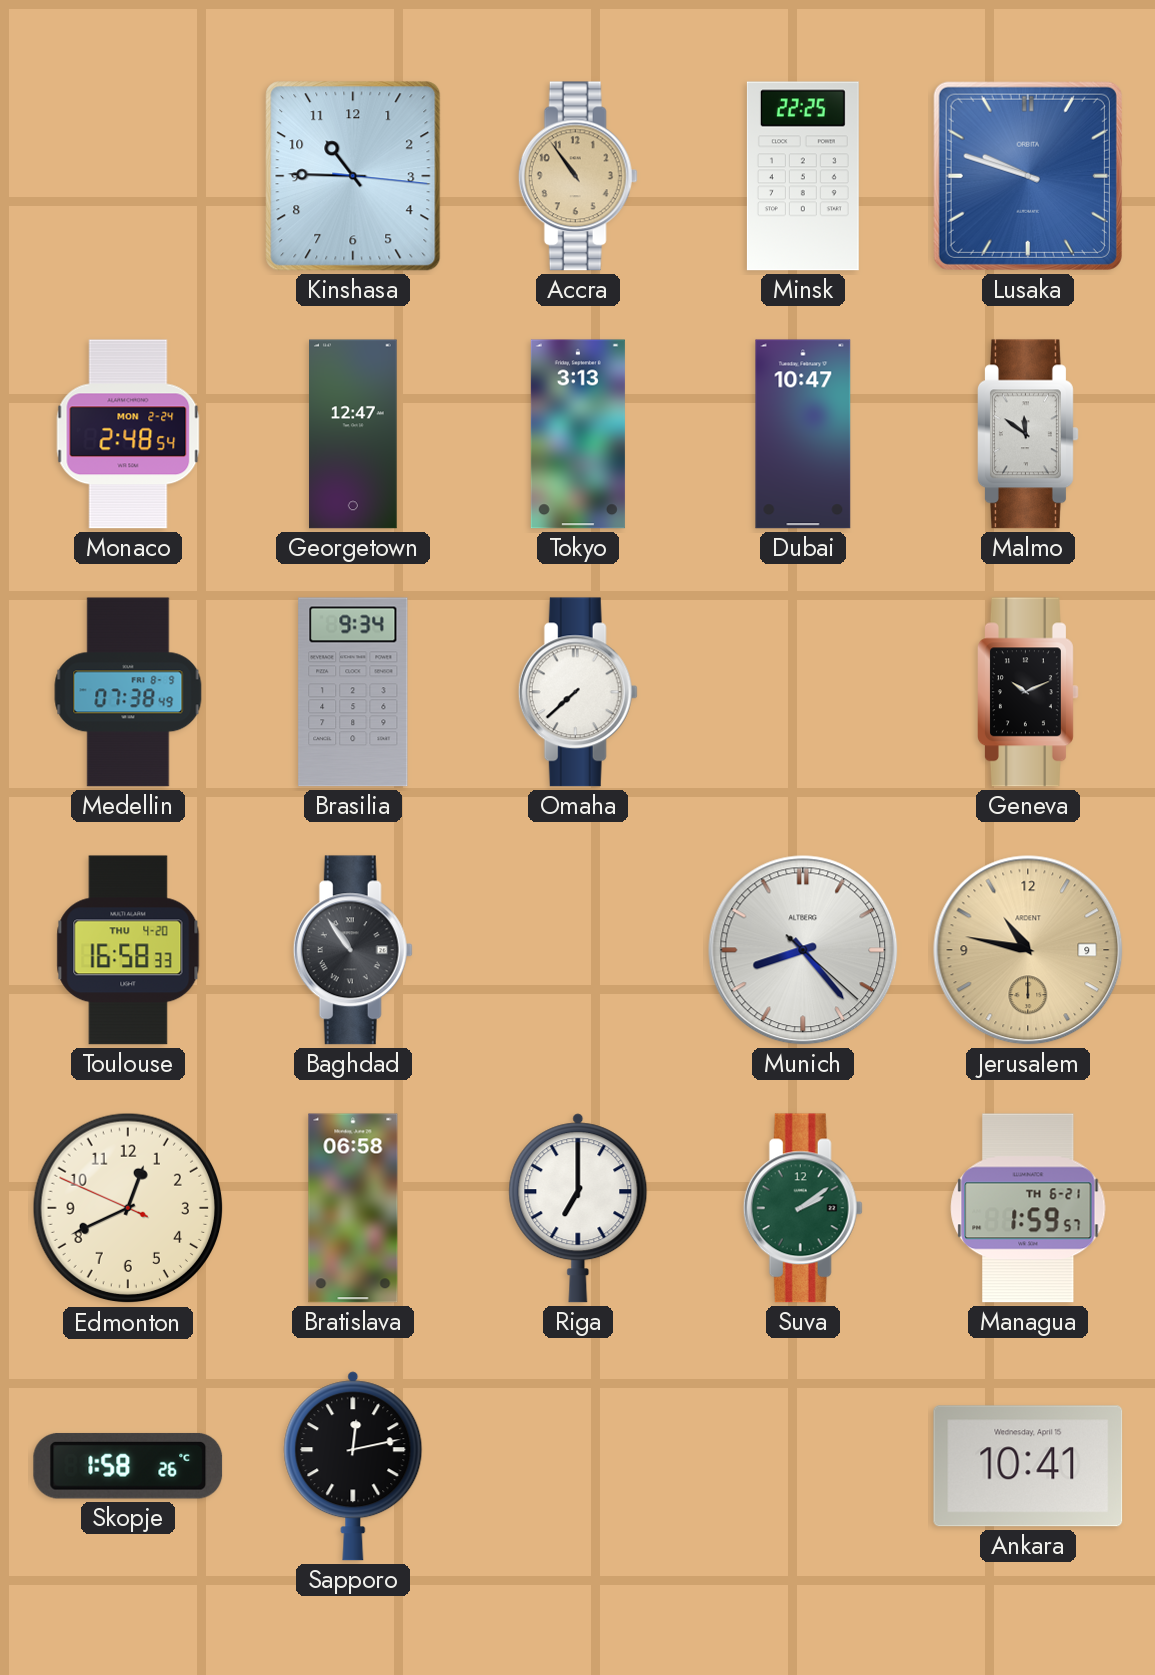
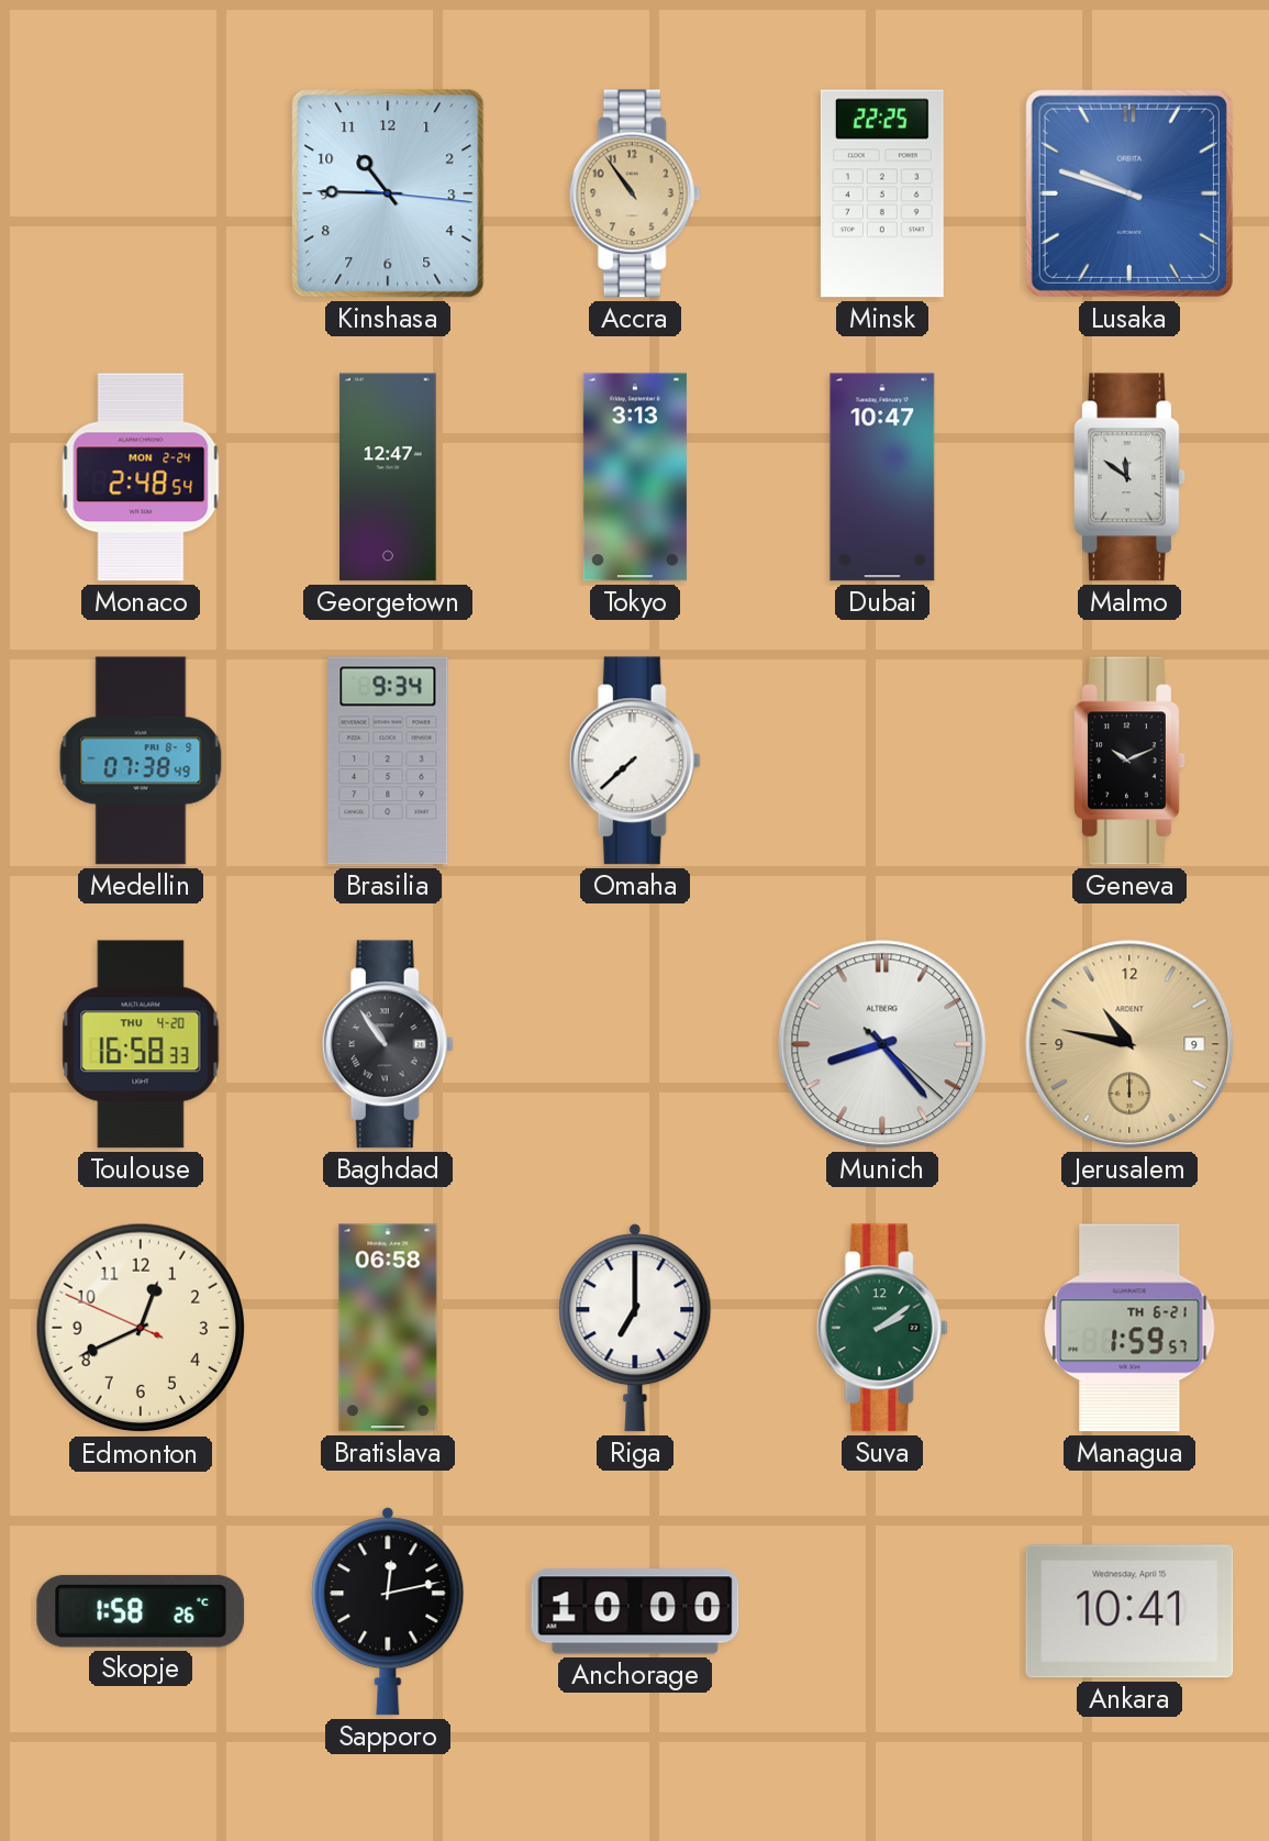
Anchorage: none -> 10:00 (635, 1611)
